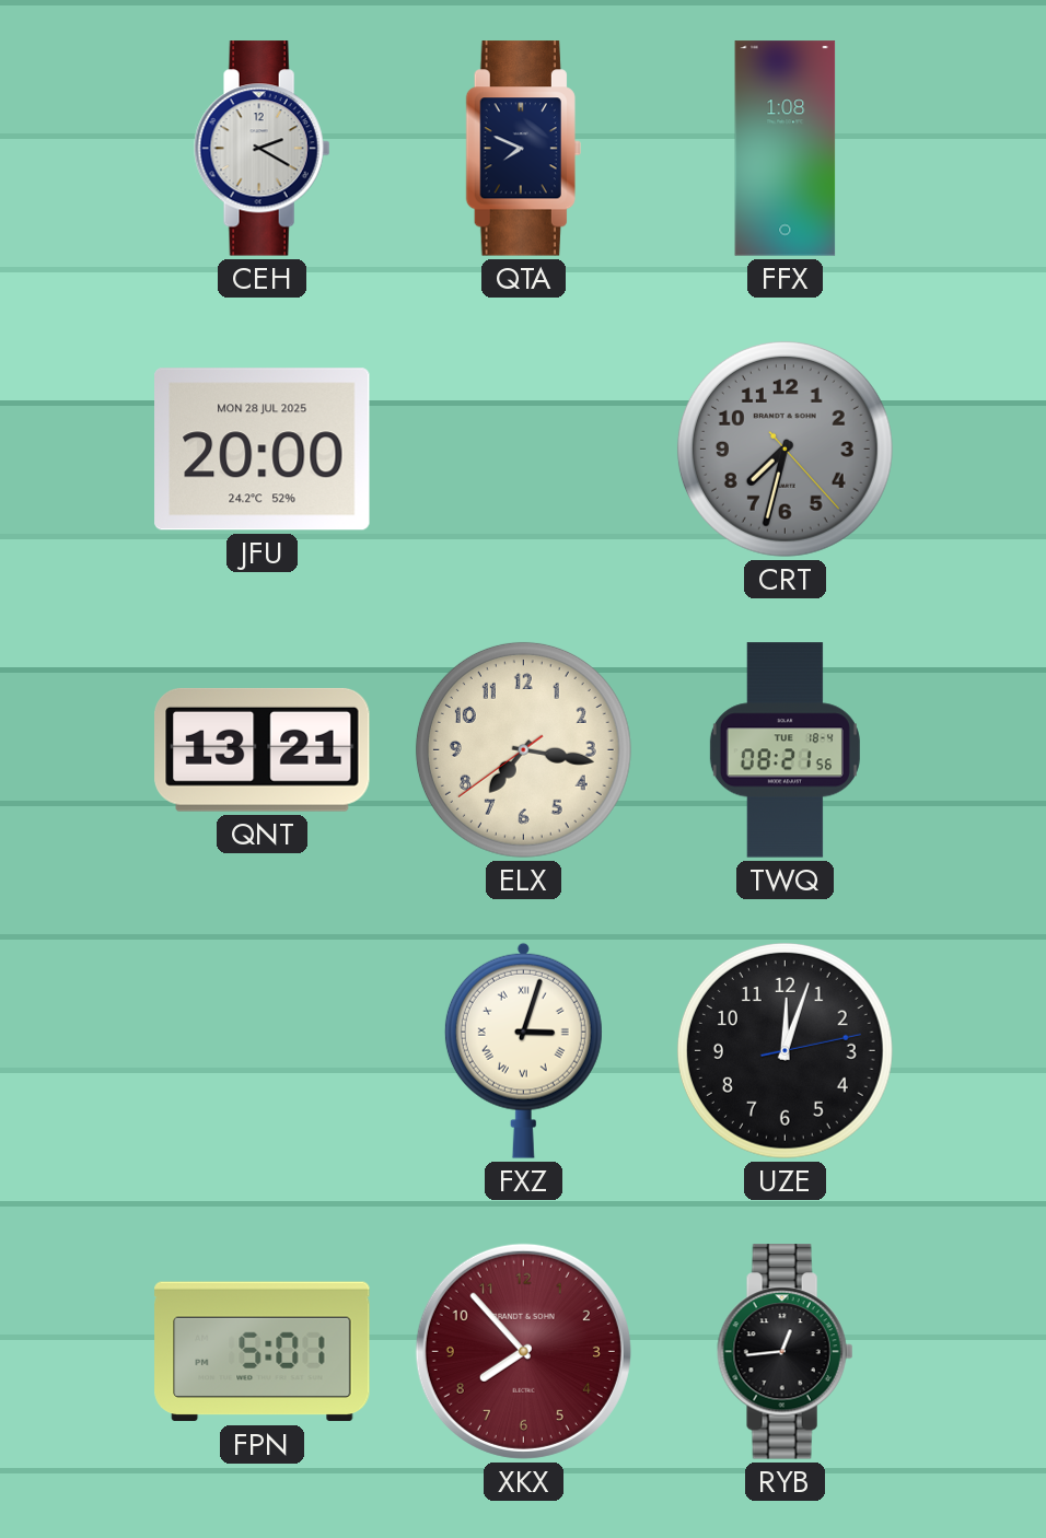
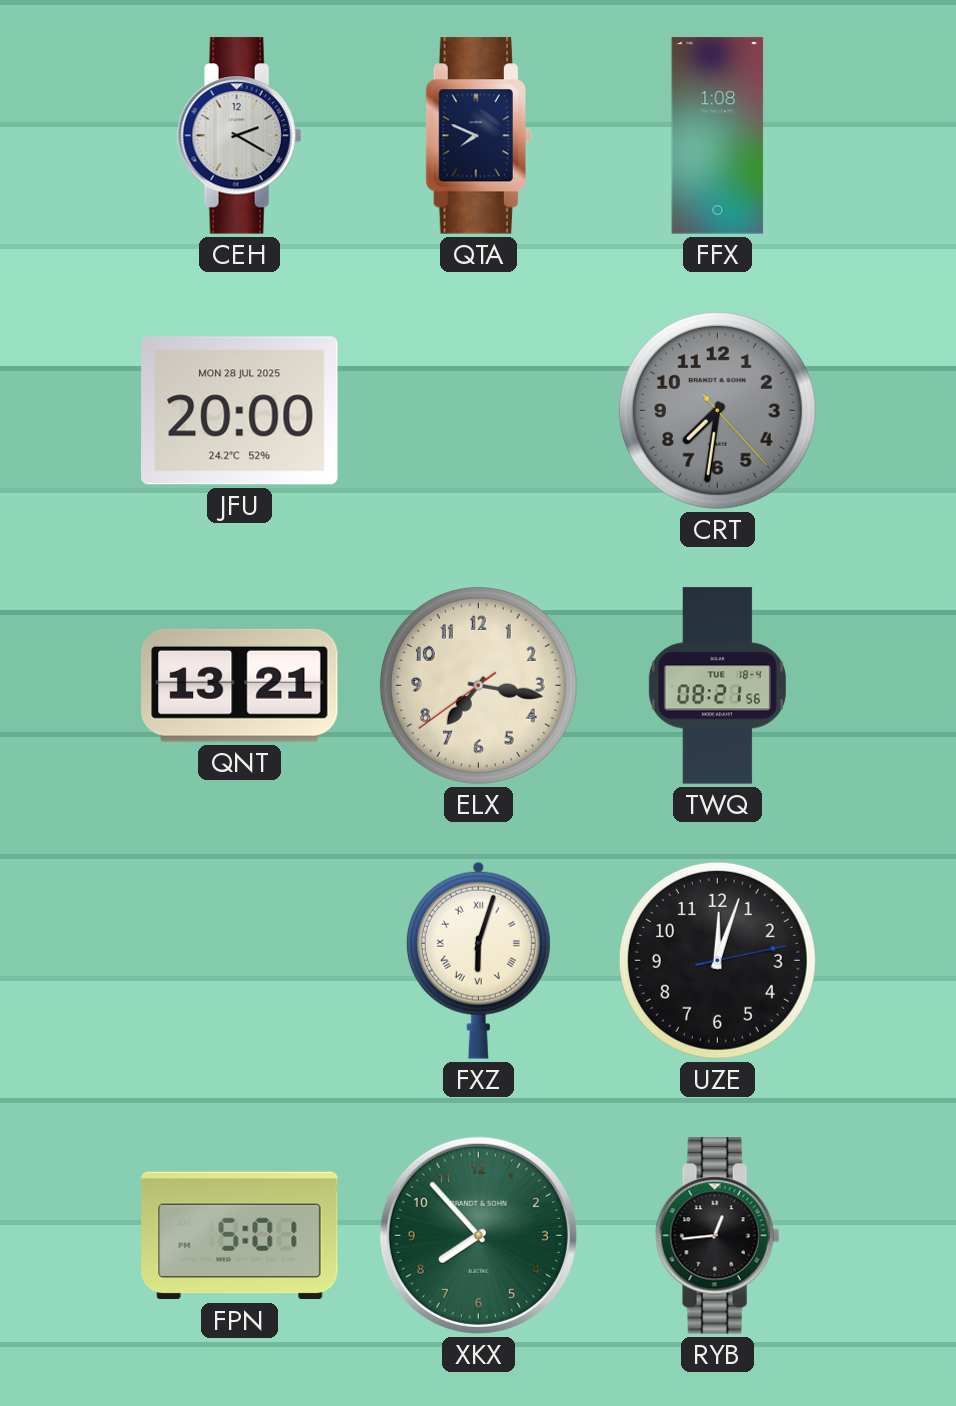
CRT: 7:32 -> 7:31 (717, 410)
FXZ: 3:03 -> 6:03 (478, 960)
XKX dial: burgundy -> green (478, 1235)
